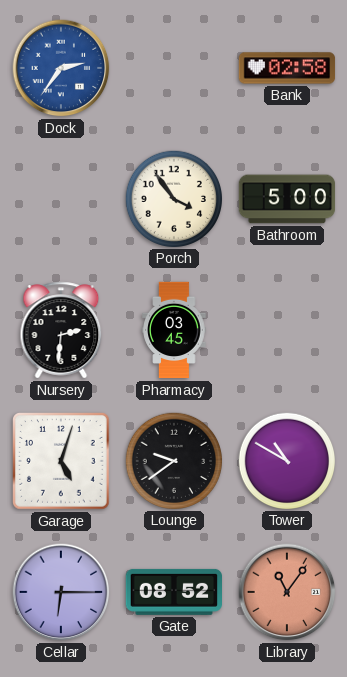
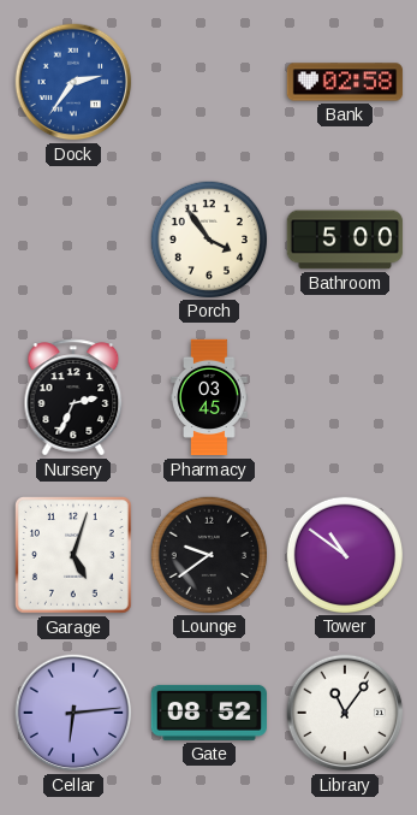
Nursery: 2:31 -> 2:34 (73, 397)
Tower: 10:50 -> 10:51 (344, 554)
Cellar: 6:15 -> 6:14 (73, 713)
Library dial: salmon -> white (345, 713)
